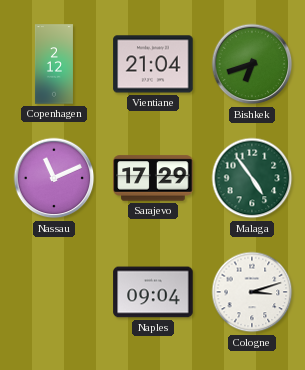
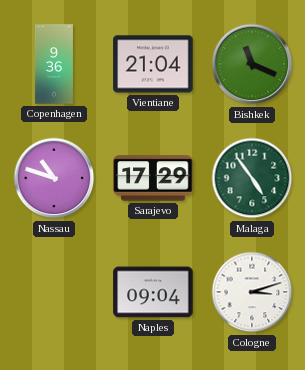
Copenhagen: 2:12 -> 9:36 (54, 64)
Bishkek: 6:42 -> 11:19 (252, 64)
Nassau: 11:11 -> 10:48 (54, 178)
